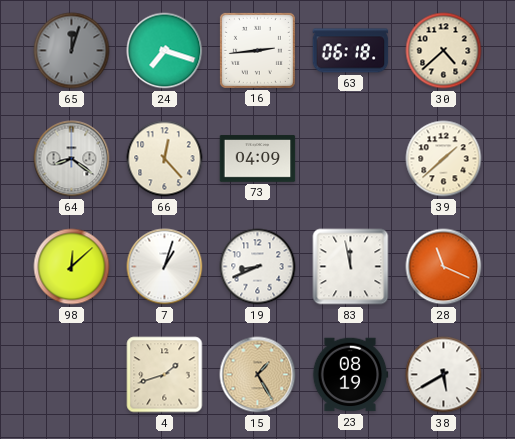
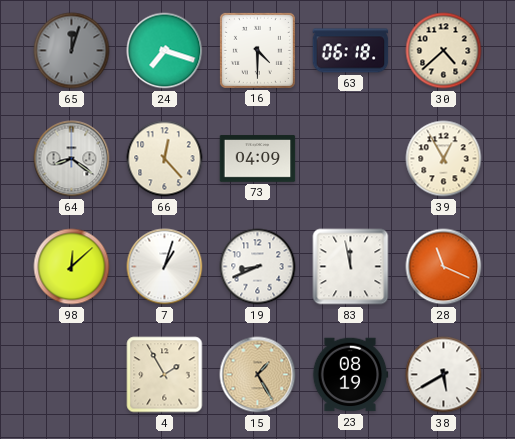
16: 2:44 -> 4:30 (257, 50)
39: 1:38 -> 12:55 (444, 159)
4: 1:42 -> 1:55 (165, 375)
